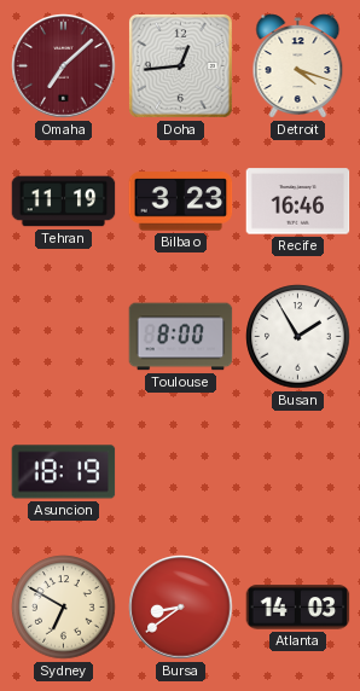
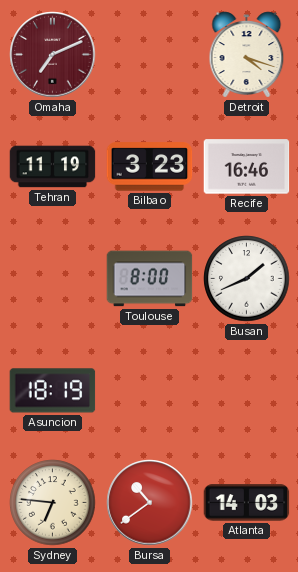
Omaha: 7:08 -> 7:11 (53, 55)
Doha: 12:44 -> none (180, 65)
Busan: 1:55 -> 1:41 (247, 279)
Sydney: 6:50 -> 6:46 (53, 503)
Bursa: 8:39 -> 10:39 (150, 503)
